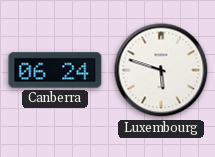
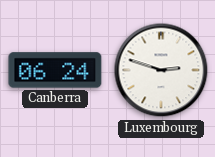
Luxembourg: 5:48 -> 2:48 (161, 70)
